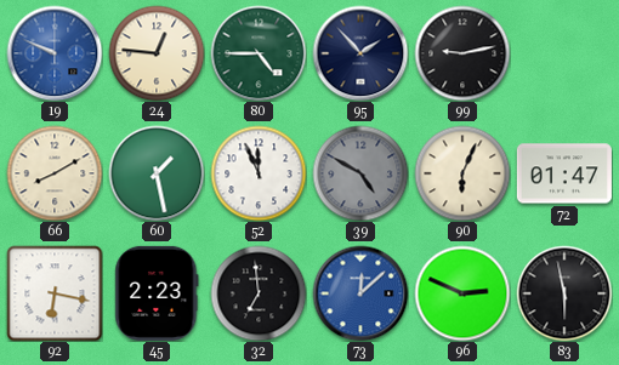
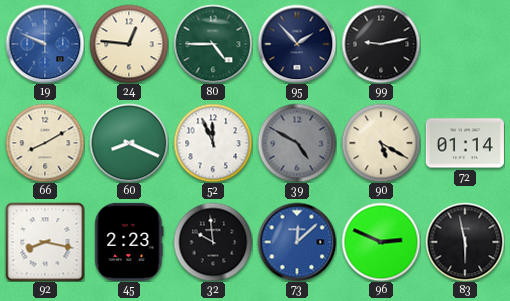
60: 1:28 -> 8:19 (129, 143)
90: 6:04 -> 5:20 (381, 143)
72: 01:47 -> 01:14 (465, 143)
92: 6:17 -> 8:17 (45, 242)
32: 6:59 -> 9:59 (213, 242)
